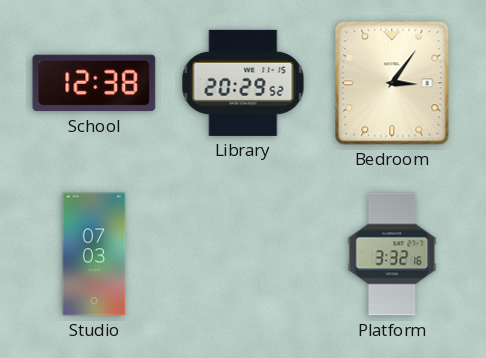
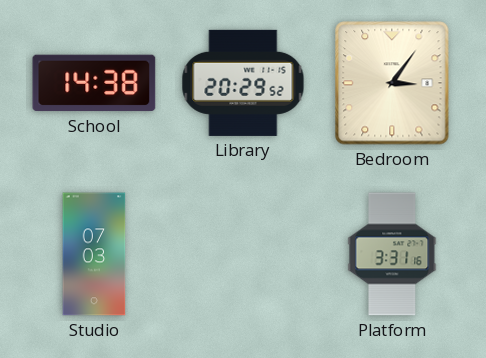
School: 12:38 -> 14:38 (94, 83)
Platform: 3:32 -> 3:31 (392, 254)
